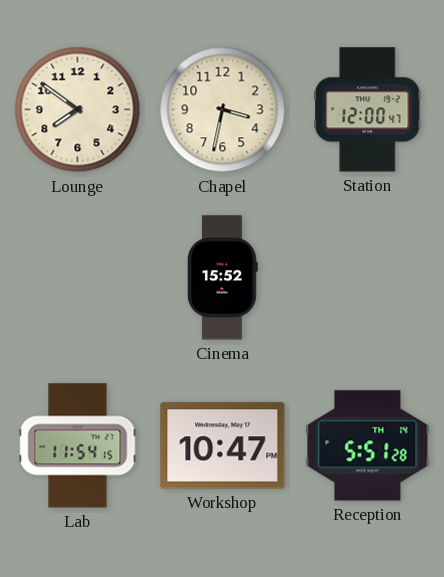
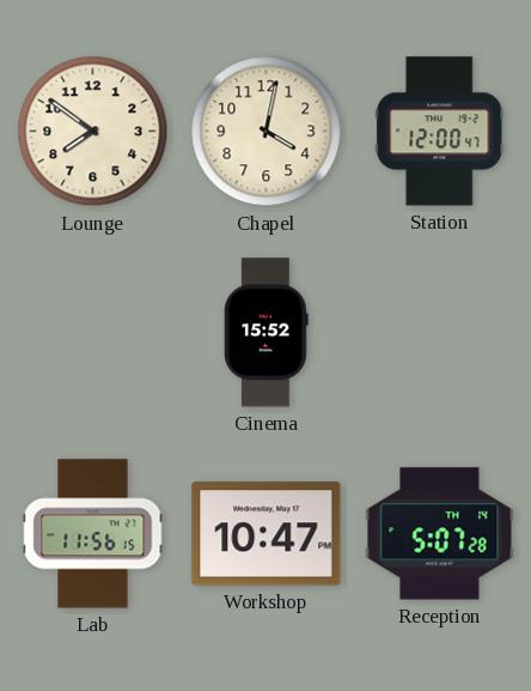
Chapel: 3:32 -> 4:02 (267, 132)
Lab: 11:54 -> 11:56 (93, 534)
Reception: 5:51 -> 5:07 (440, 534)
